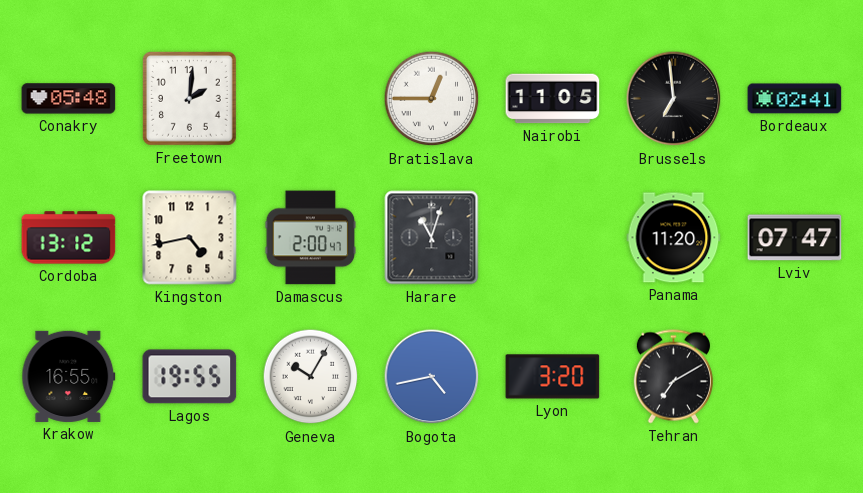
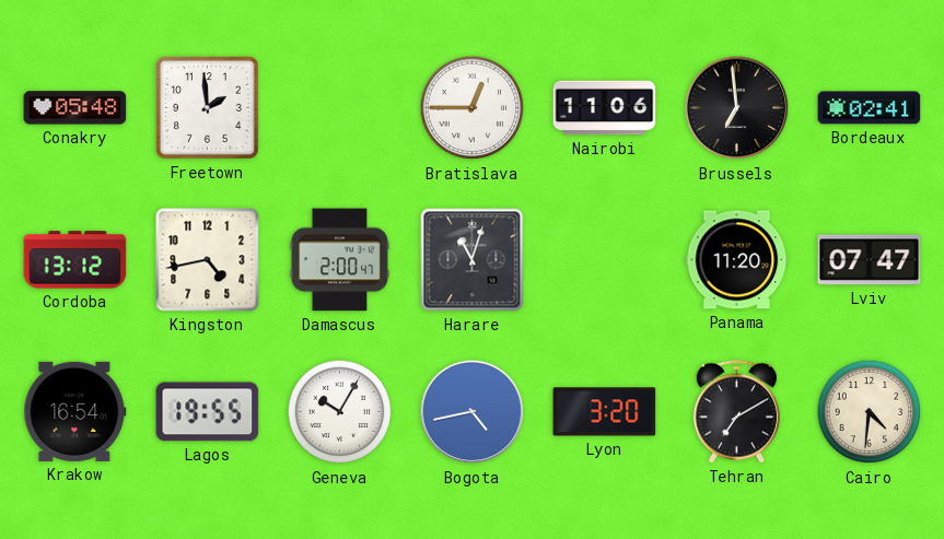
Freetown: 2:01 -> 1:59 (207, 107)
Nairobi: 11:05 -> 11:06 (605, 108)
Krakow: 16:55 -> 16:54 (75, 411)
Cairo: none -> 4:31 (870, 412)
